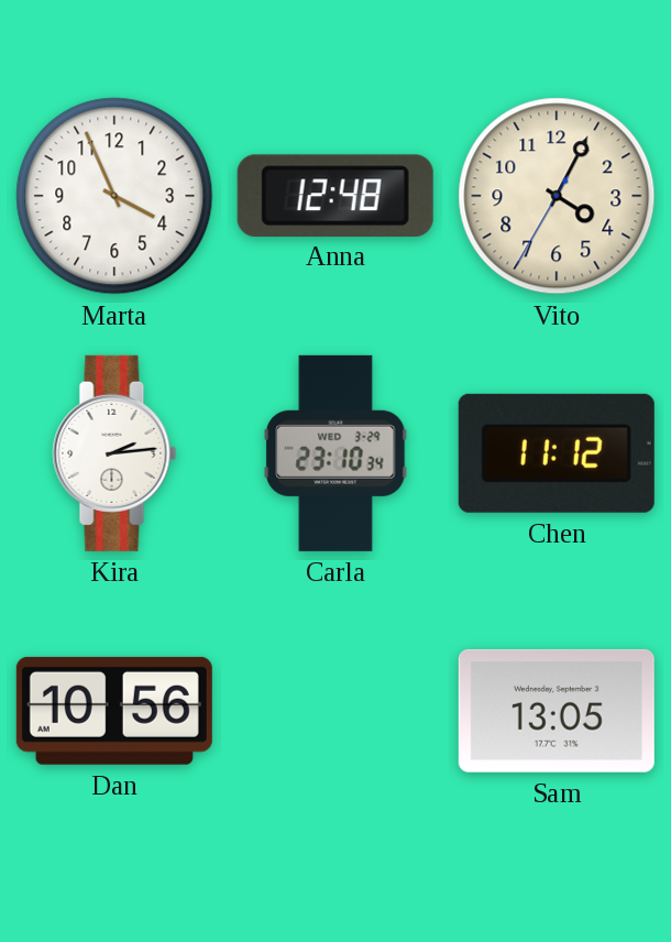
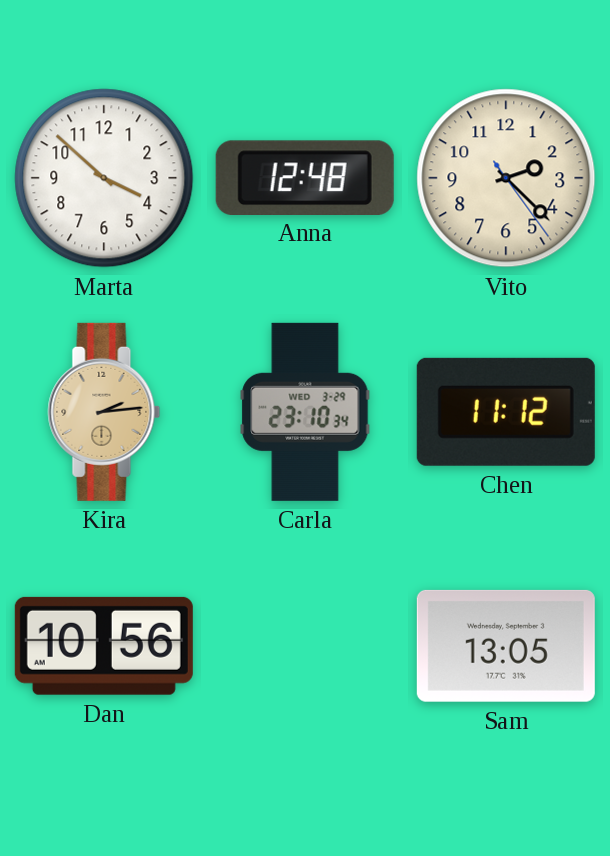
Marta: 3:56 -> 3:52 (104, 178)
Vito: 4:04 -> 2:22 (506, 178)
Kira dial: white -> champagne (104, 412)
